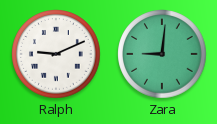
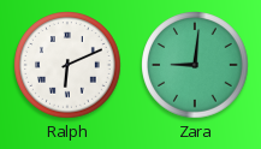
Ralph: 9:11 -> 6:11 (67, 65)
